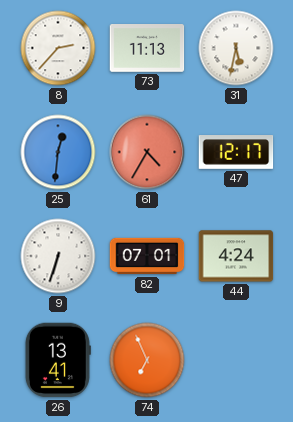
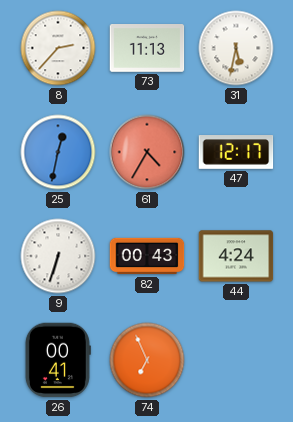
25: 12:31 -> 12:32 (58, 152)
82: 07:01 -> 00:43 (147, 256)
26: 13:41 -> 00:41 (58, 360)
